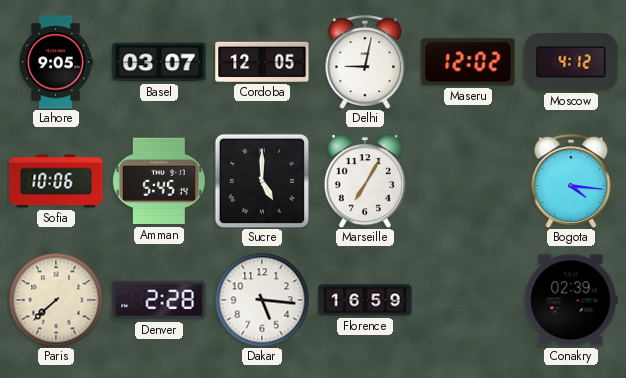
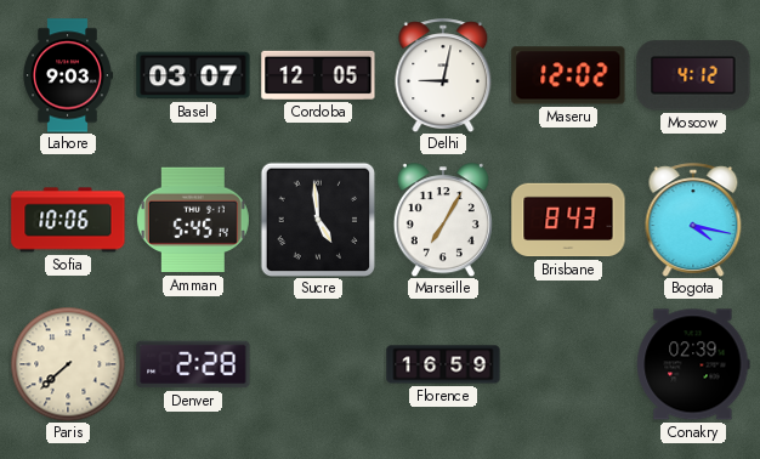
Lahore: 9:05 -> 9:03 (68, 75)
Sucre: 5:00 -> 4:59 (318, 220)
Brisbane: none -> 8:43 (568, 220)
Bogota: 4:16 -> 4:17 (693, 220)
Dakar: 5:16 -> none (262, 300)
